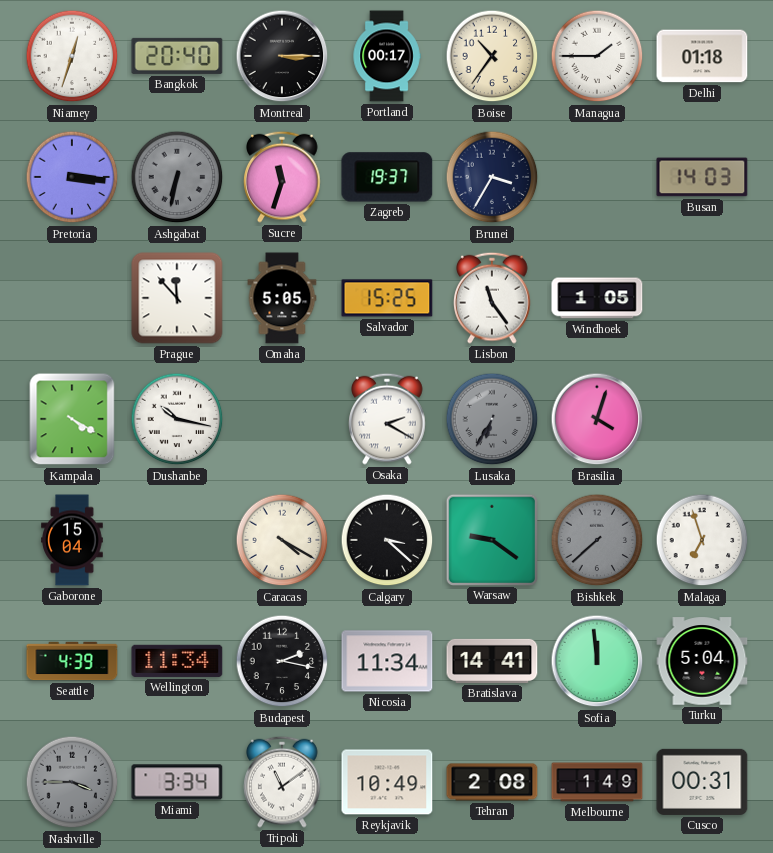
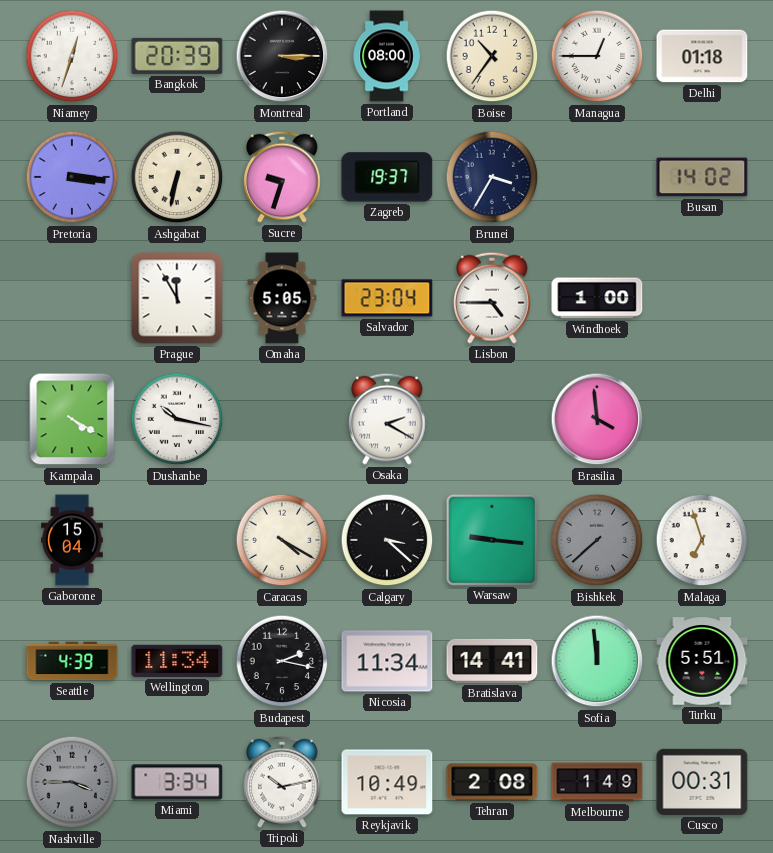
Bangkok: 20:40 -> 20:39 (177, 56)
Portland: 00:17 -> 08:00 (387, 56)
Managua: 1:45 -> 12:45 (597, 56)
Ashgabat dial: grey -> cream (177, 177)
Sucre: 11:33 -> 9:33 (282, 177)
Busan: 14:03 -> 14:02 (702, 177)
Prague: 11:53 -> 11:55 (177, 298)
Salvador: 15:25 -> 23:04 (387, 298)
Lisbon: 11:24 -> 4:45 (492, 298)
Windhoek: 1:05 -> 1:00 (597, 298)
Lusaka: 6:35 -> none (492, 419)
Brasilia: 4:03 -> 3:59 (597, 419)
Warsaw: 9:21 -> 9:16 (491, 539)
Turku: 5:04 -> 5:51 (702, 661)
Tripoli: 11:09 -> 10:13 (282, 782)
